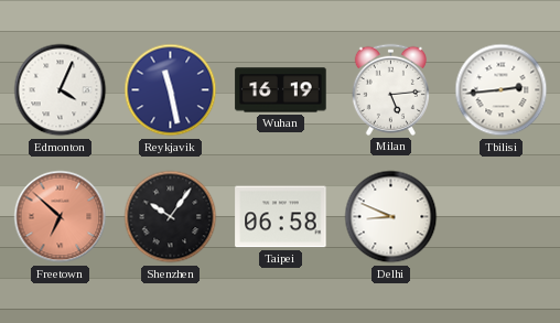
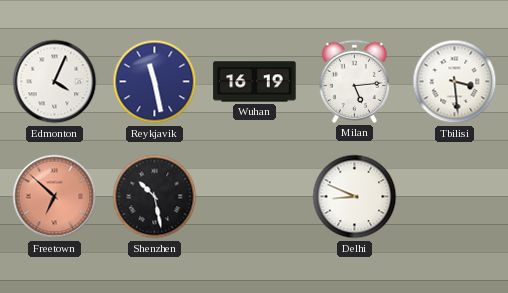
Tbilisi: 2:44 -> 3:29 (455, 82)
Shenzhen: 10:06 -> 10:28 (155, 197)
Taipei: 06:58 -> none (281, 217)
